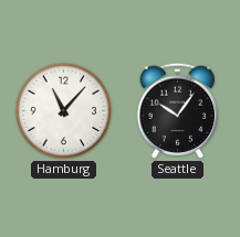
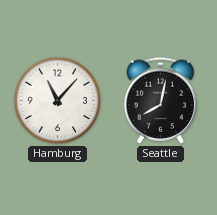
Seattle: 10:06 -> 8:02 (161, 100)
